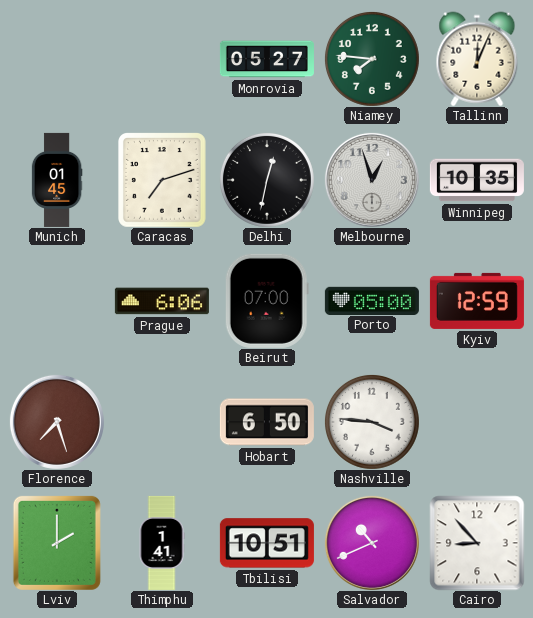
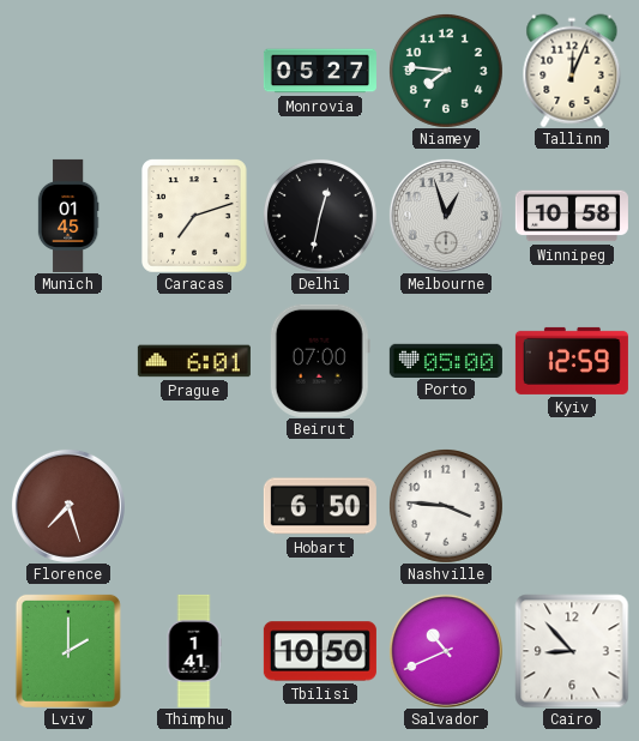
Winnipeg: 10:35 -> 10:58 (572, 216)
Prague: 6:06 -> 6:01 (194, 361)
Tbilisi: 10:51 -> 10:50 (320, 651)
